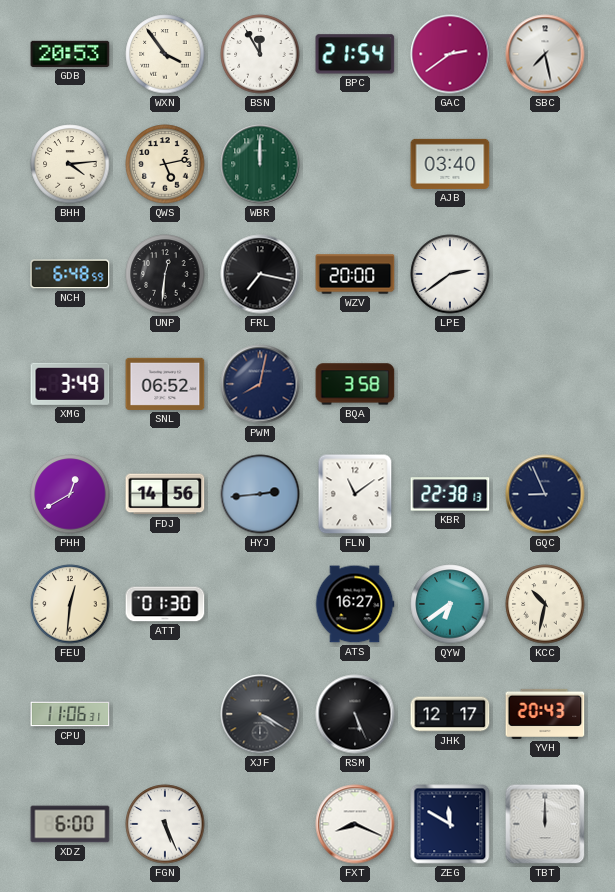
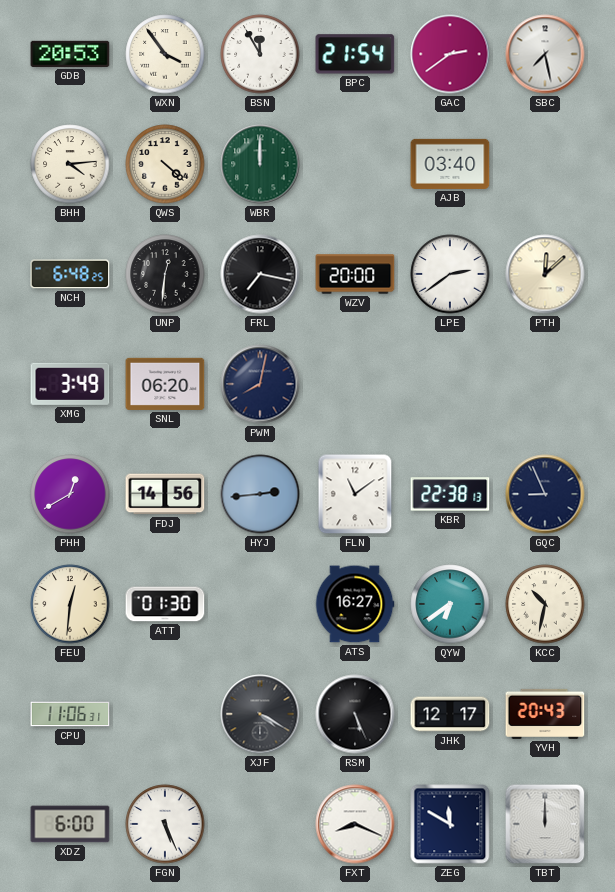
QWS: 5:13 -> 4:22 (165, 164)
NCH: 6:48:59 -> 6:48:25 (70, 274)
PTH: none -> 12:08 (545, 274)
SNL: 06:52 -> 06:20 (165, 384)
BQA: 3:58 -> none (355, 384)
